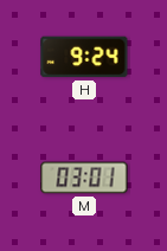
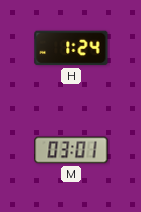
H: 9:24 -> 1:24 (71, 48)
